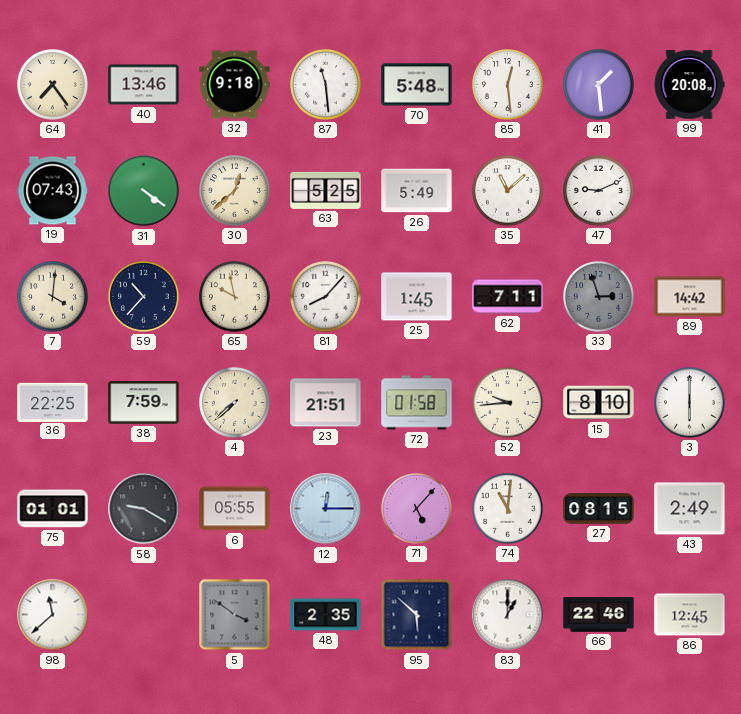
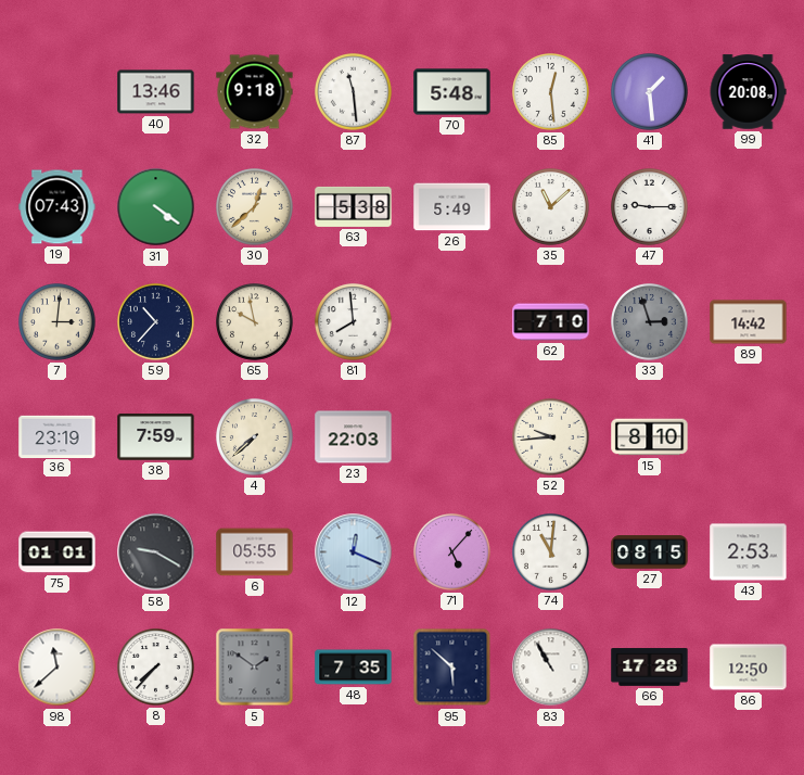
64: 7:24 -> none (53, 85)
63: 5:25 -> 5:38 (354, 206)
47: 9:11 -> 9:15 (650, 207)
7: 4:01 -> 3:01 (58, 322)
81: 8:07 -> 7:59 (354, 322)
25: 1:45 -> none (417, 297)
62: 7:11 -> 7:10 (551, 322)
36: 22:25 -> 23:19 (58, 436)
23: 21:51 -> 22:03 (354, 437)
72: 01:58 -> none (417, 403)
3: 6:00 -> none (690, 403)
12: 12:15 -> 12:19 (354, 552)
43: 2:49 -> 2:53 (749, 552)
8: none -> 7:37 (156, 668)
5: 3:51 -> 1:51 (255, 668)
48: 2:35 -> 7:35 (354, 668)
83: 1:00 -> 10:55 (551, 668)
66: 22:46 -> 17:28 (650, 668)
86: 12:45 -> 12:50 (749, 668)
